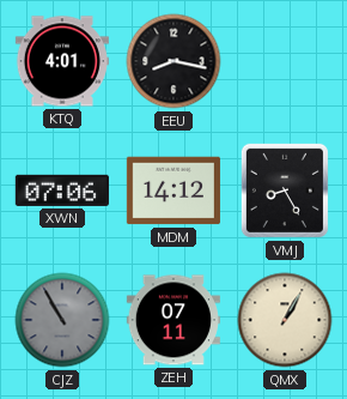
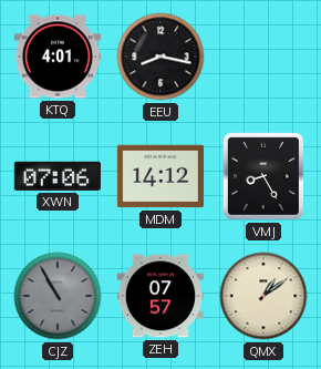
ZEH: 07:11 -> 07:57 (161, 296)
QMX: 1:05 -> 1:09 (263, 296)
